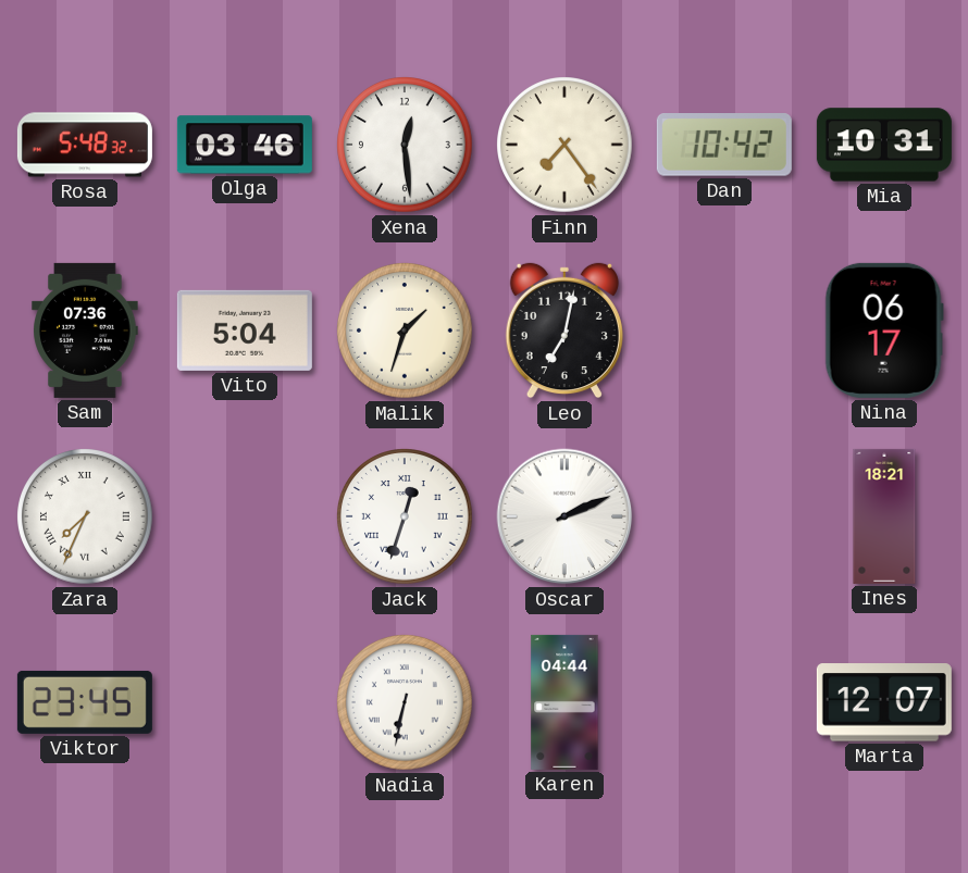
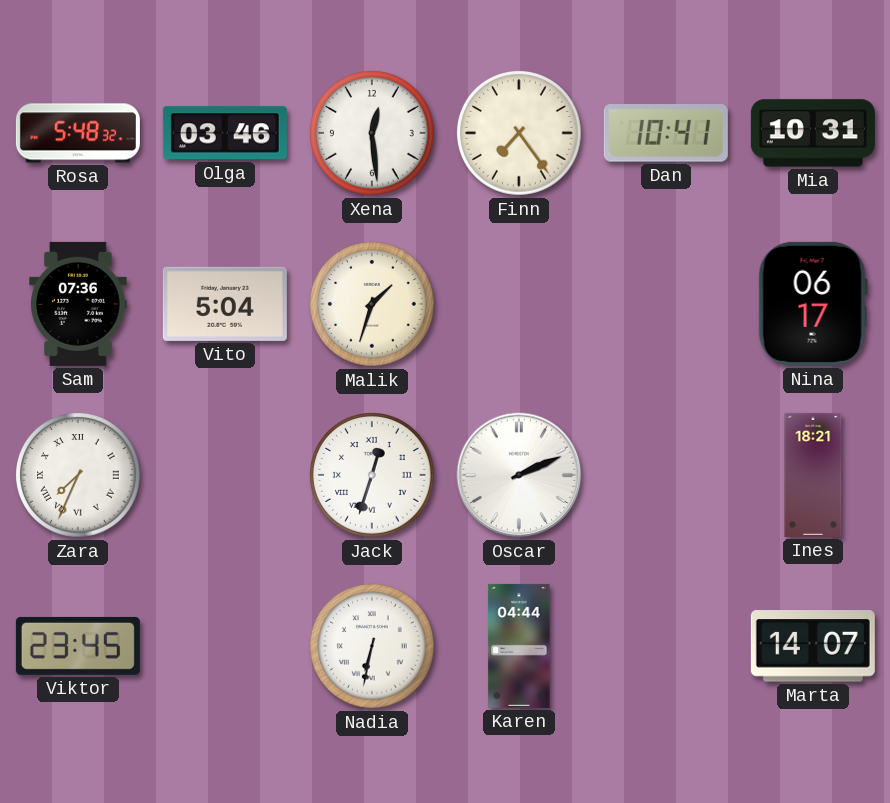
Dan: 10:42 -> 10:41 (666, 134)
Leo: 7:02 -> none (564, 331)
Marta: 12:07 -> 14:07 (813, 646)
